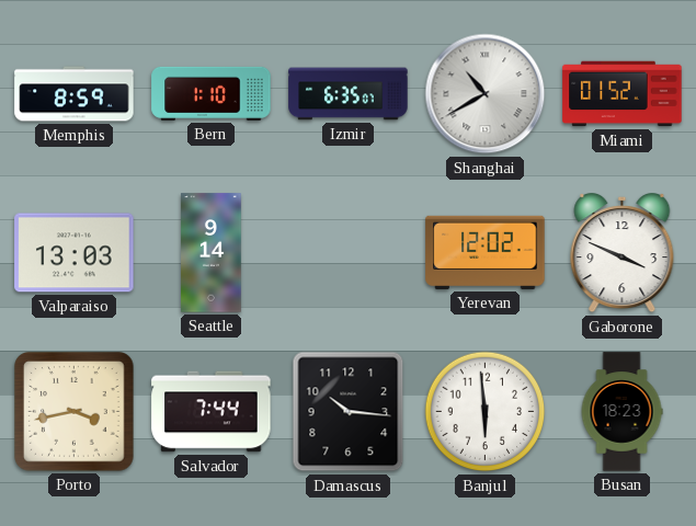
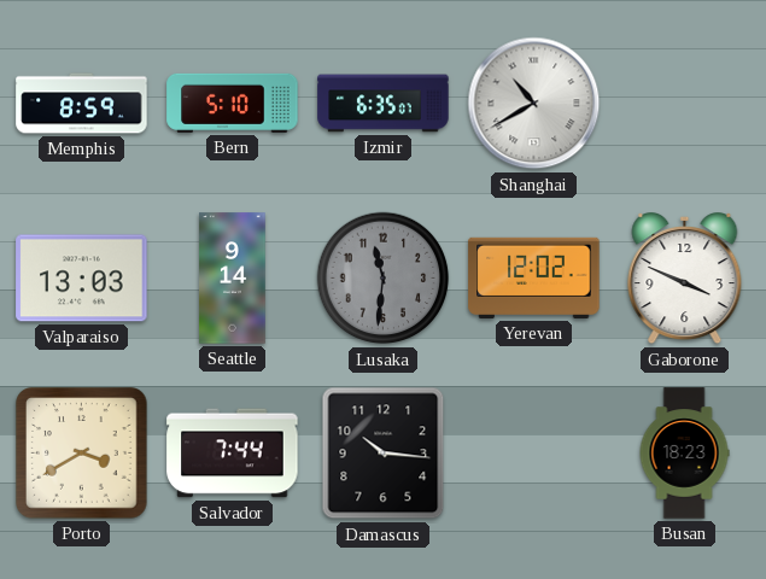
Bern: 1:10 -> 5:10 (233, 103)
Miami: 01:52 -> none (623, 94)
Lusaka: none -> 11:31 (384, 279)
Porto: 3:43 -> 3:40 (82, 454)
Banjul: 5:59 -> none (486, 412)
